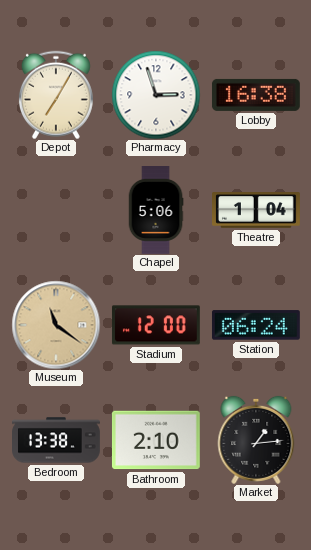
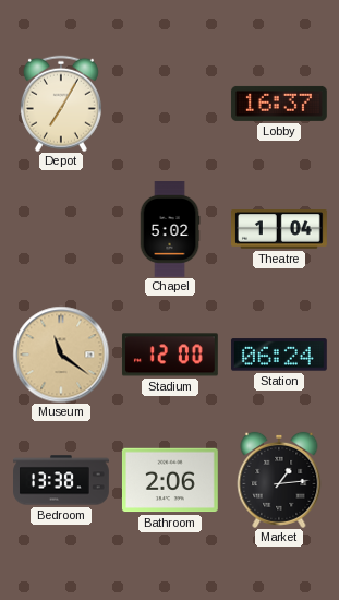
Pharmacy: 2:57 -> none (156, 95)
Lobby: 16:38 -> 16:37 (279, 104)
Chapel: 5:06 -> 5:02 (170, 230)
Bathroom: 2:10 -> 2:06 (170, 480)
